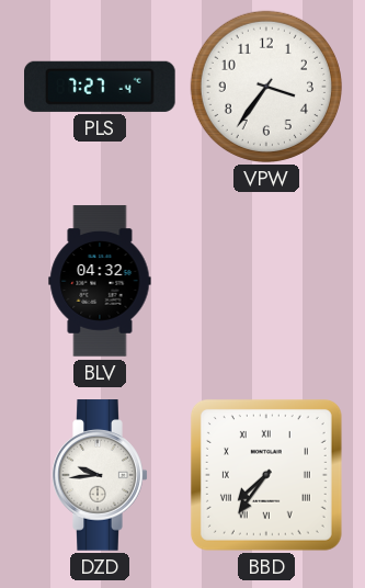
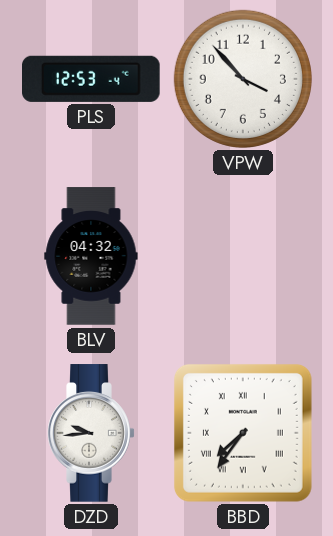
PLS: 7:27 -> 12:53 (92, 79)
VPW: 3:36 -> 3:53 (243, 79)
